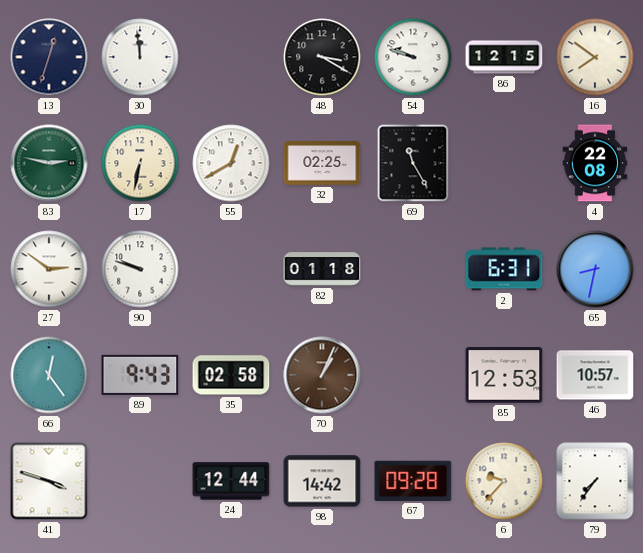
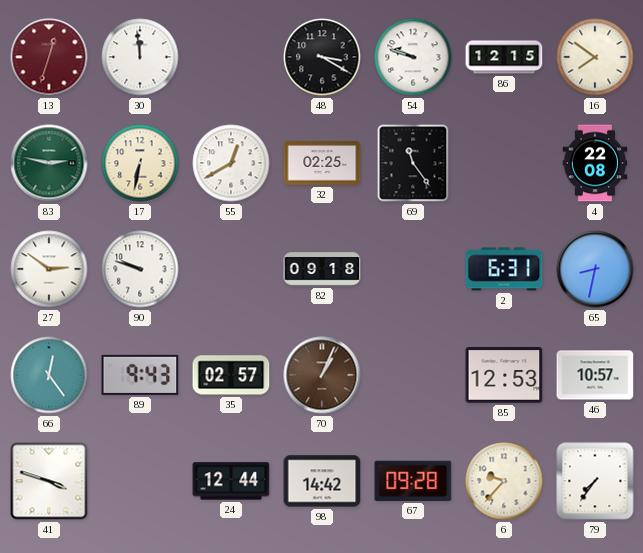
13 dial: navy -> burgundy (49, 57)
69: 11:25 -> 11:24 (413, 163)
82: 01:18 -> 09:18 (322, 269)
35: 02:58 -> 02:57 (231, 375)
